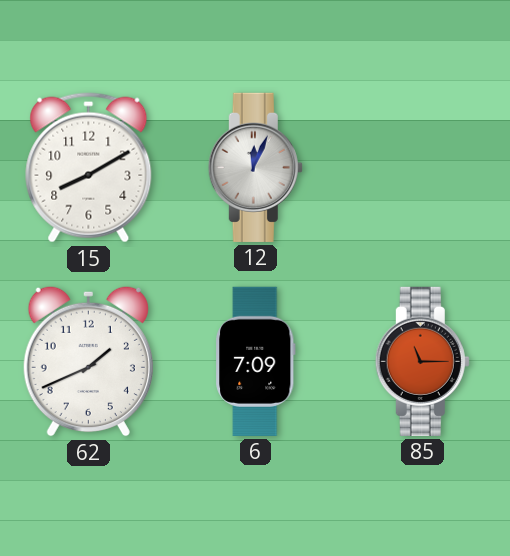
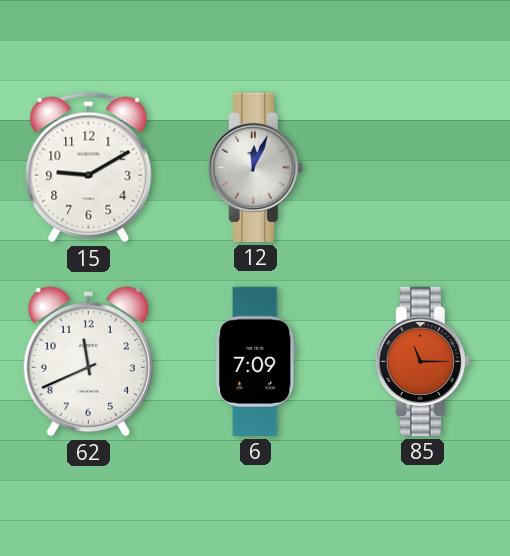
15: 8:10 -> 9:10 (89, 168)
62: 1:41 -> 11:41 (88, 361)
